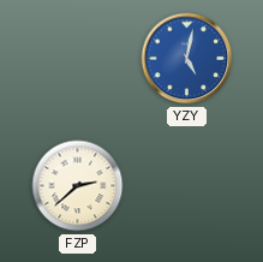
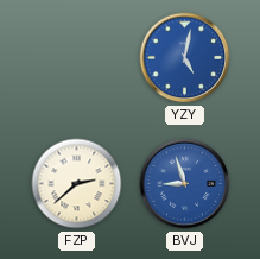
BVJ: none -> 8:57 (185, 184)
